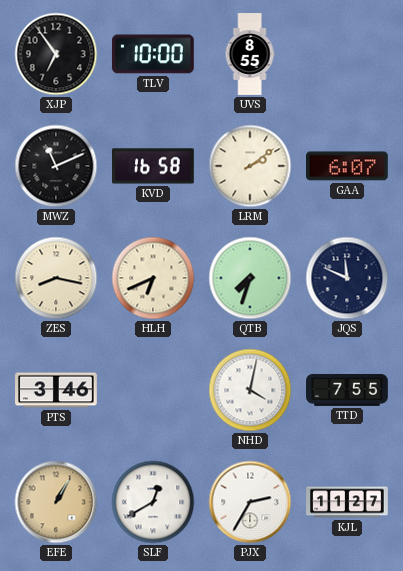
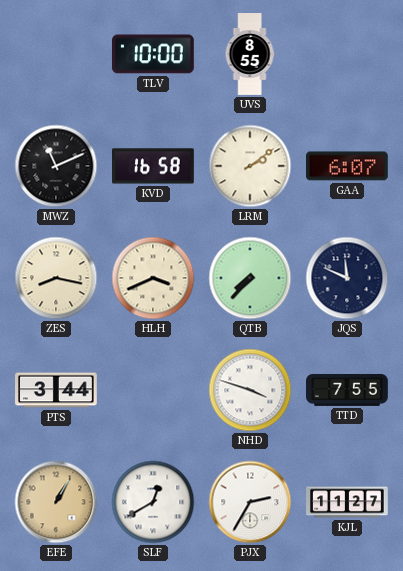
XJP: 6:54 -> none (56, 54)
HLH: 6:41 -> 3:41 (153, 278)
QTB: 7:33 -> 7:37 (250, 278)
PTS: 3:46 -> 3:44 (56, 390)
NHD: 4:02 -> 3:48 (250, 390)
